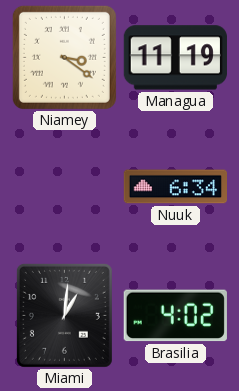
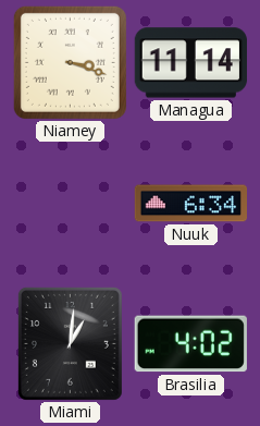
Niamey: 3:21 -> 3:18 (70, 62)
Managua: 11:19 -> 11:14 (190, 63)
